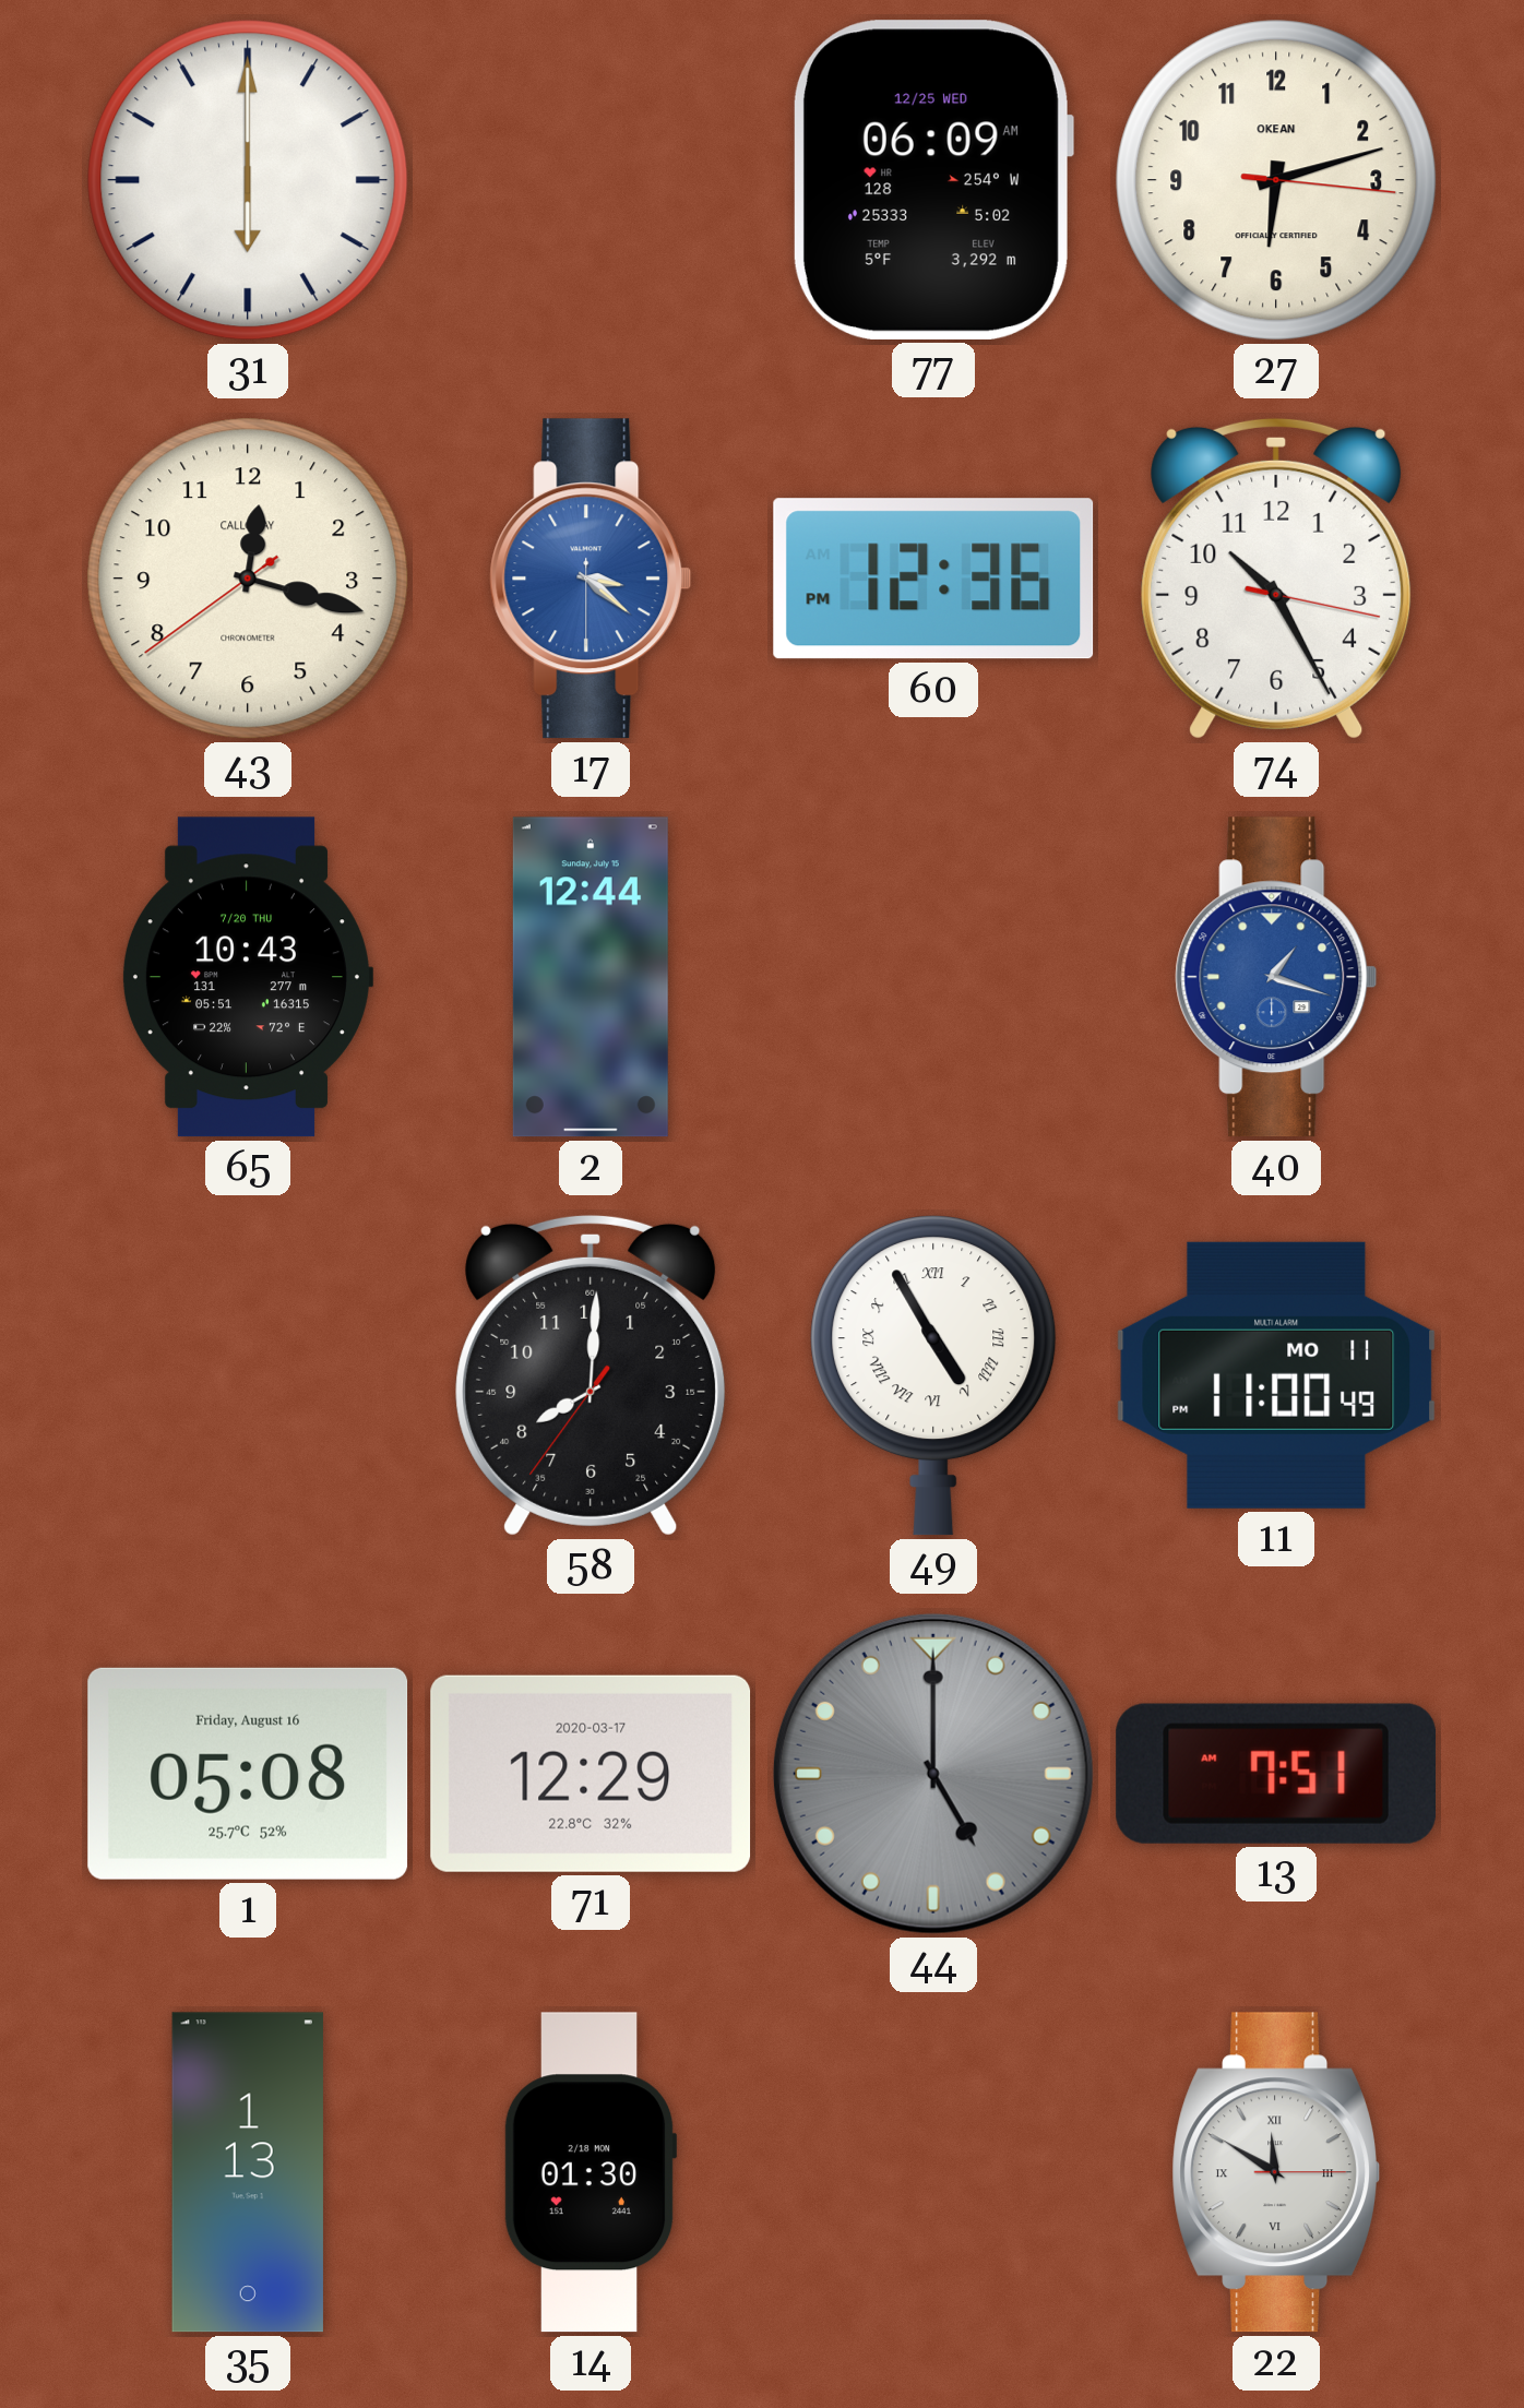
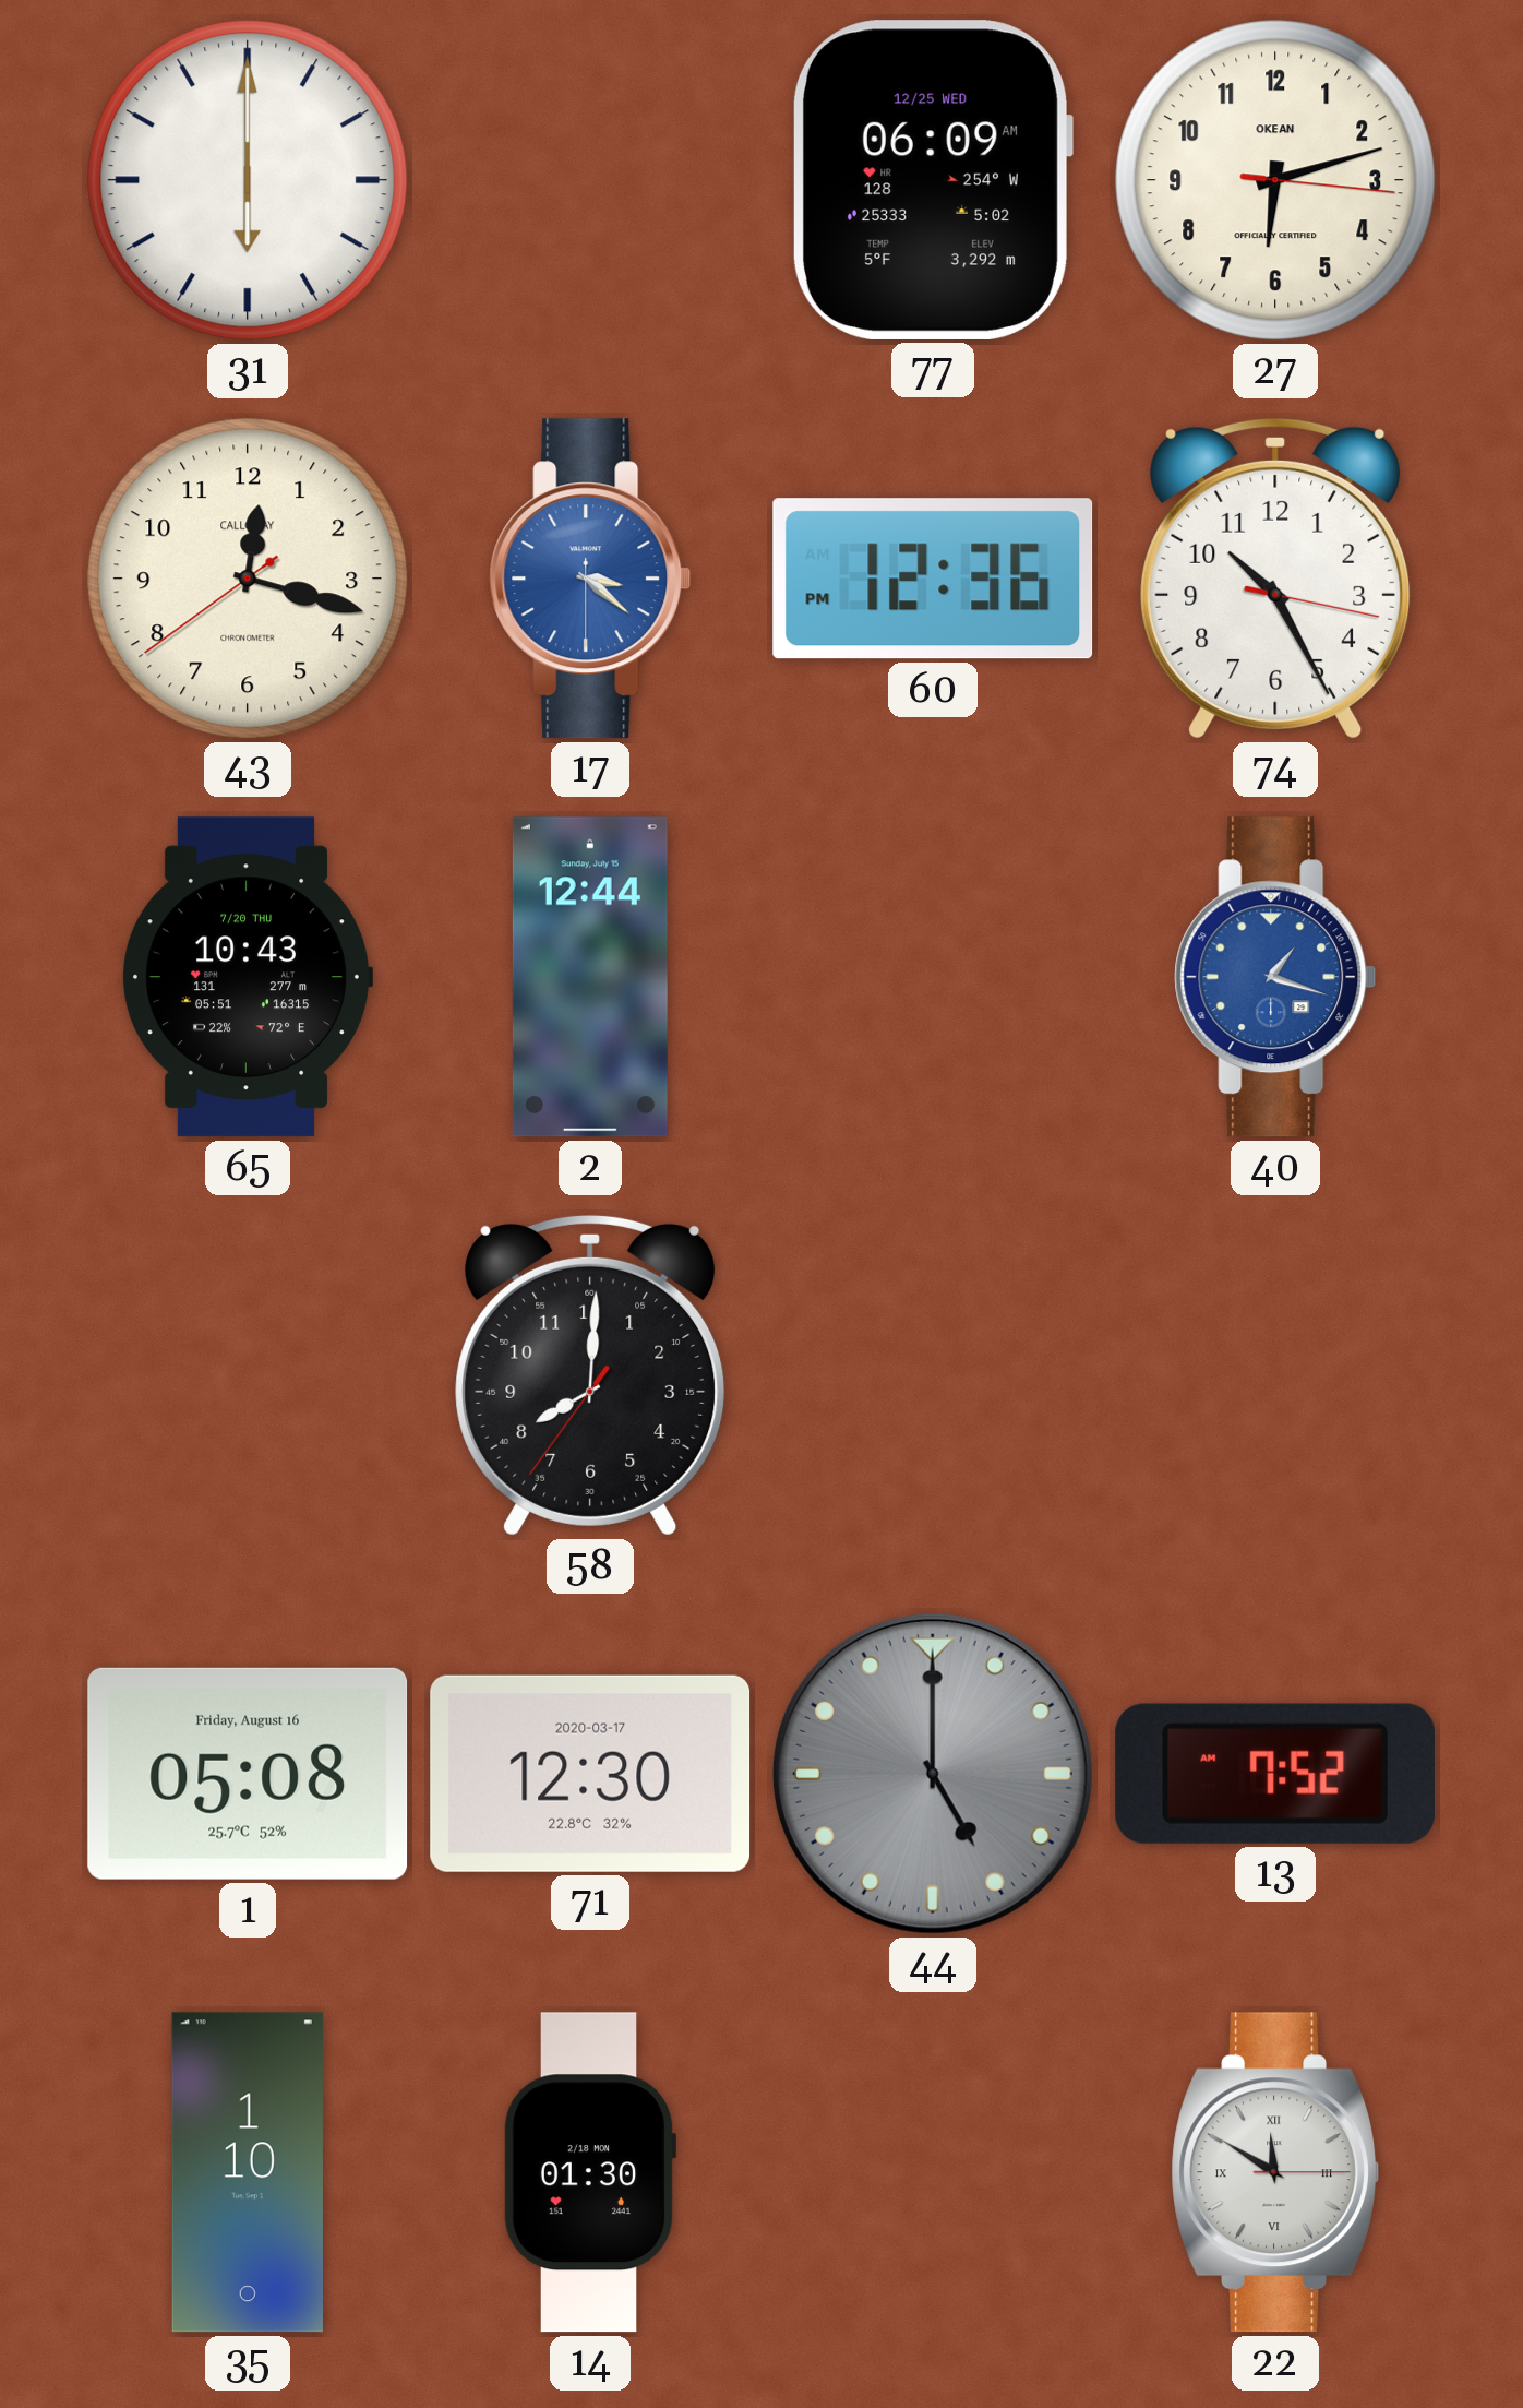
49: 4:55 -> none (933, 1375)
11: 11:00 -> none (1276, 1375)
71: 12:29 -> 12:30 (590, 1774)
13: 7:51 -> 7:52 (1274, 1774)
35: 1:13 -> 1:10 (248, 2172)
